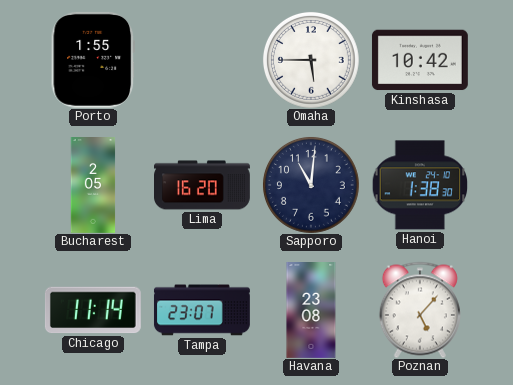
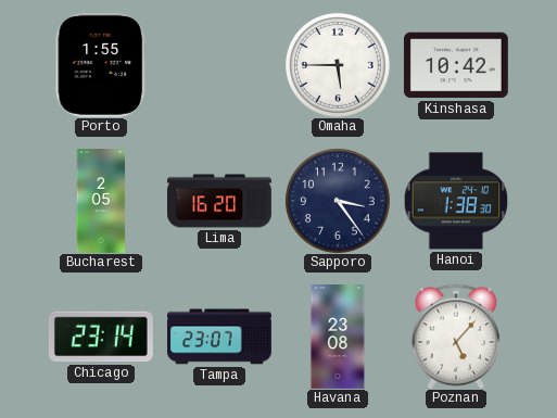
Sapporo: 11:01 -> 3:24 (338, 201)
Chicago: 11:14 -> 23:14 (101, 337)
